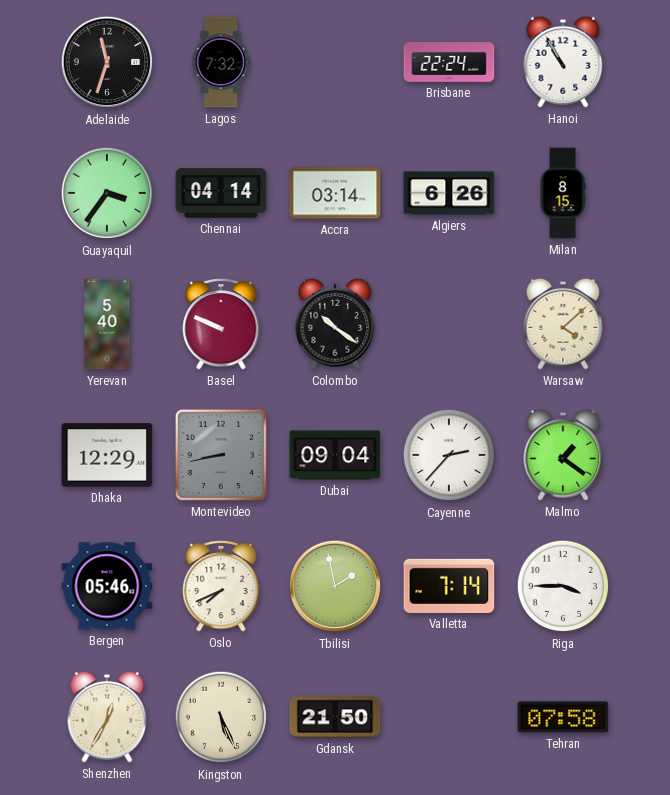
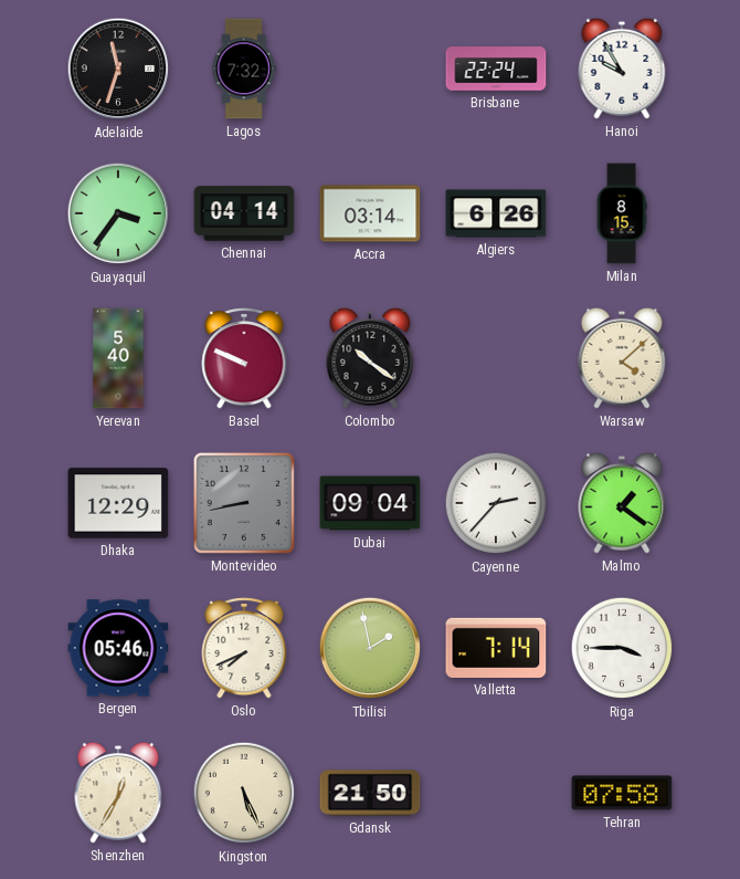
Hanoi: 10:55 -> 9:55 (622, 69)
